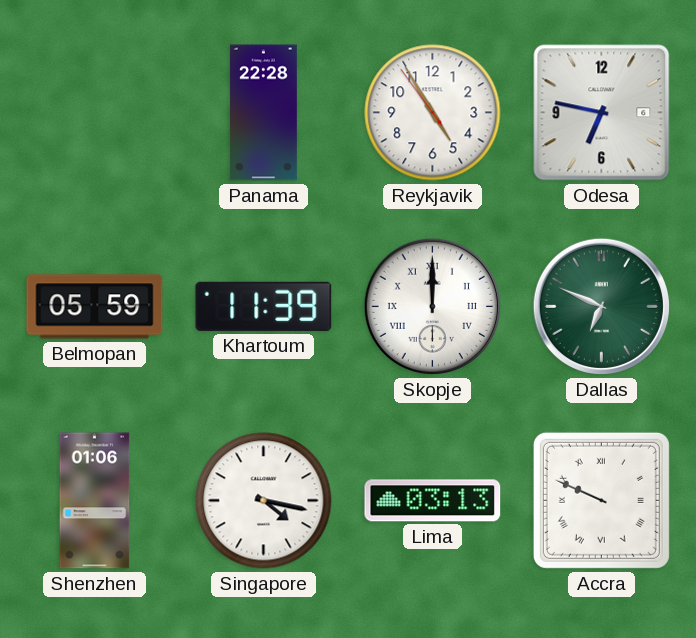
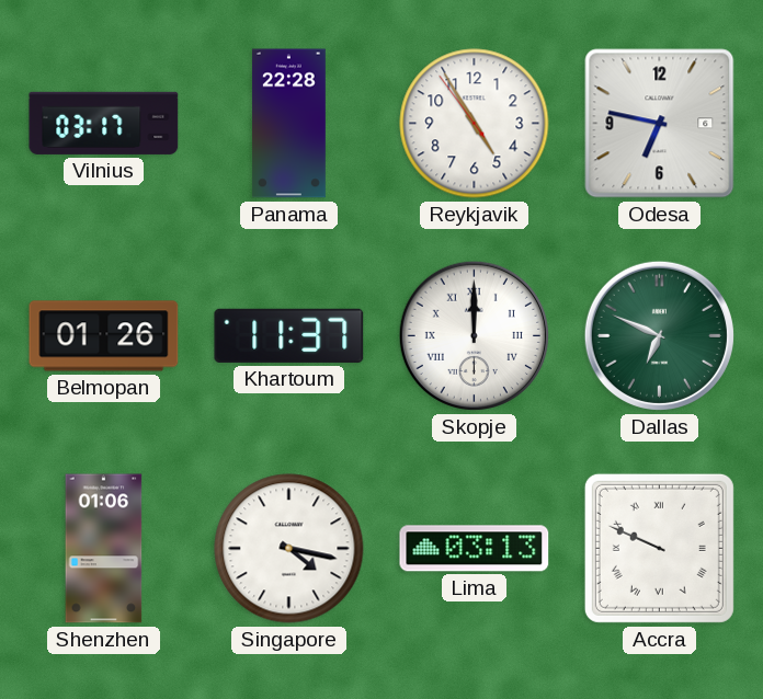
Vilnius: none -> 03:17 (104, 123)
Belmopan: 05:59 -> 01:26 (104, 336)
Khartoum: 11:39 -> 11:37 (289, 335)
